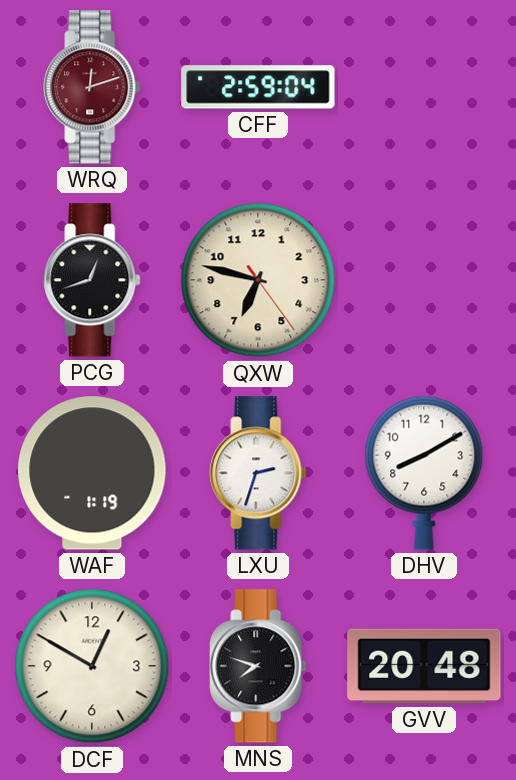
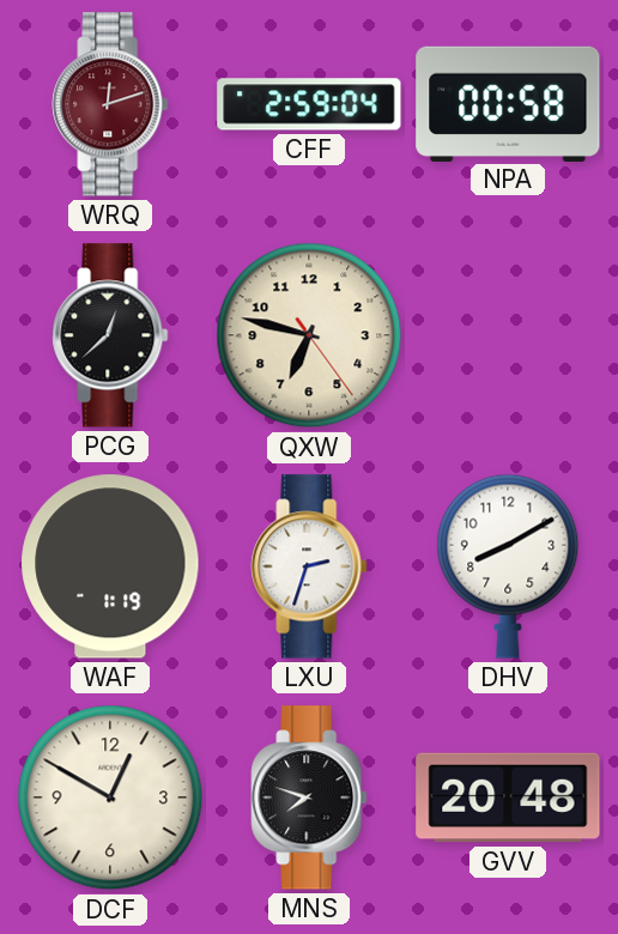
NPA: none -> 00:58 (508, 103)
PCG: 12:42 -> 12:38 (110, 335)
